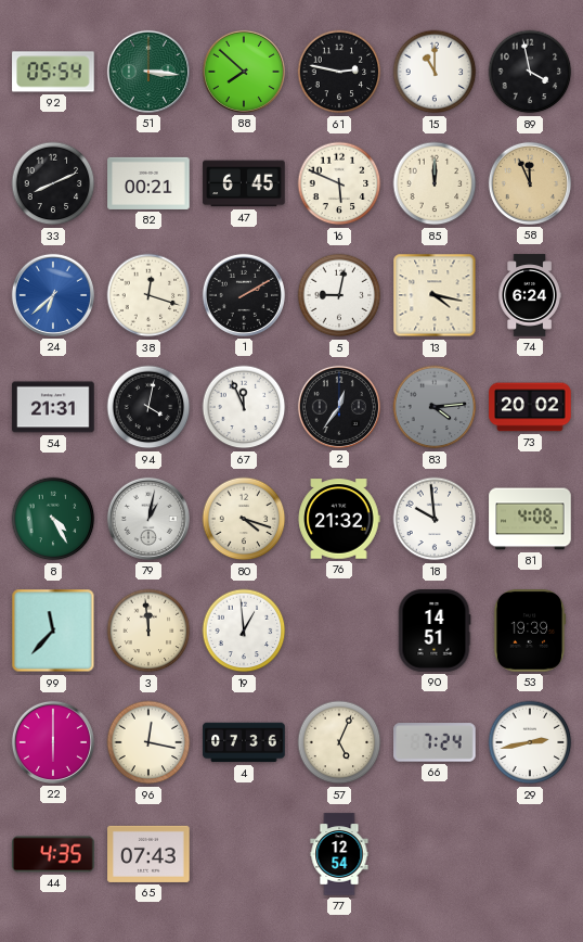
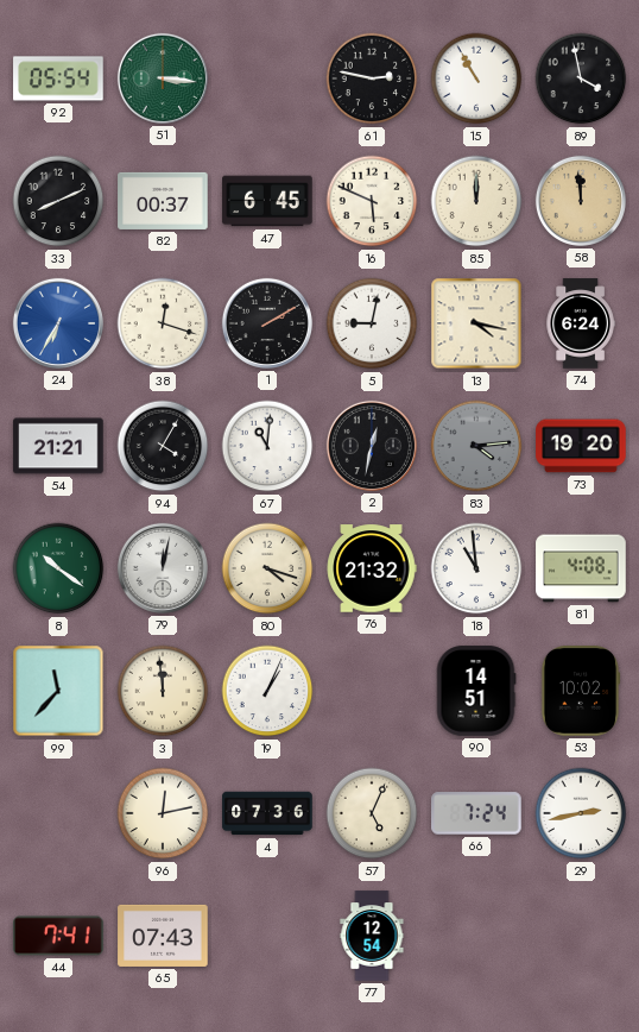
88: 7:52 -> none (244, 72)
15: 11:00 -> 10:55 (476, 78)
82: 00:21 -> 00:37 (163, 201)
58: 11:56 -> 11:59 (581, 201)
24: 6:38 -> 6:35 (58, 323)
54: 21:31 -> 21:21 (58, 446)
94: 4:02 -> 4:05 (163, 446)
67: 11:56 -> 11:01 (267, 446)
2: 12:36 -> 12:32 (372, 446)
73: 20:02 -> 19:20 (581, 446)
8: 4:25 -> 10:21 (58, 568)
79: 1:02 -> 12:02 (163, 568)
18: 9:59 -> 10:59 (476, 568)
19: 12:59 -> 1:04 (267, 691)
53: 19:39 -> 10:02 (581, 691)
22: 6:00 -> none (53, 742)
96: 12:17 -> 12:13 (163, 813)
44: 4:35 -> 7:41 (58, 936)
